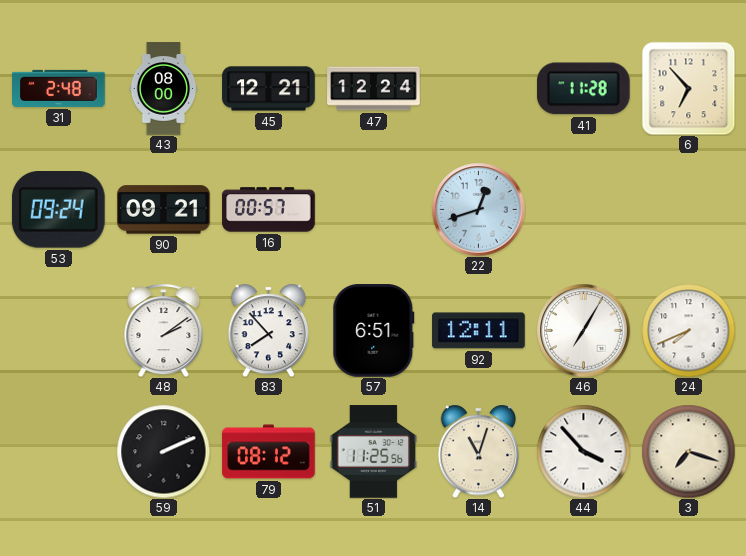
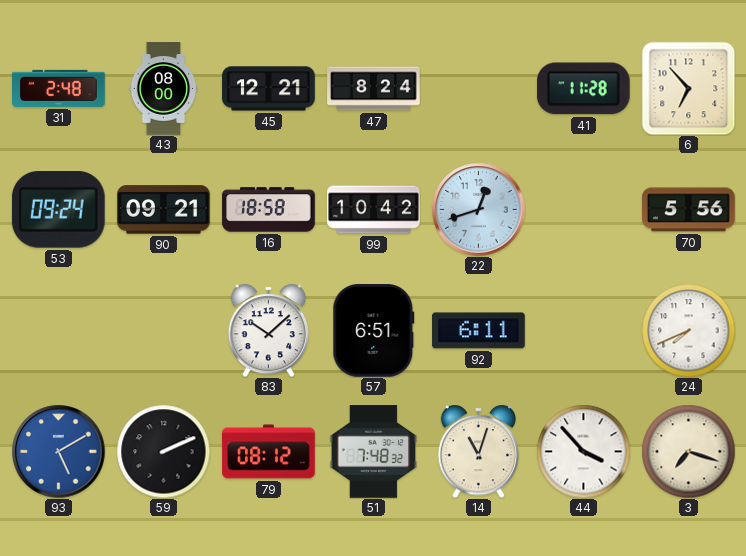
47: 12:24 -> 8:24 (374, 89)
16: 00:57 -> 18:58 (269, 210)
99: none -> 10:42 (374, 210)
70: none -> 5:56 (689, 210)
48: 2:09 -> none (164, 330)
83: 7:53 -> 10:08 (269, 330)
92: 12:11 -> 6:11 (479, 331)
46: 7:05 -> none (583, 330)
93: none -> 5:10 (58, 451)
51: 11:25 -> 7:48 (374, 452)
